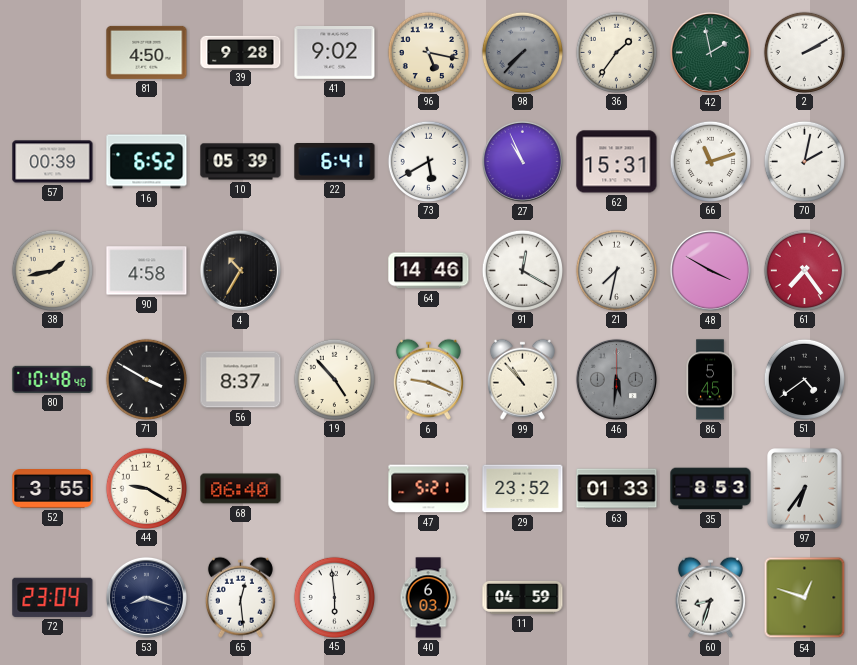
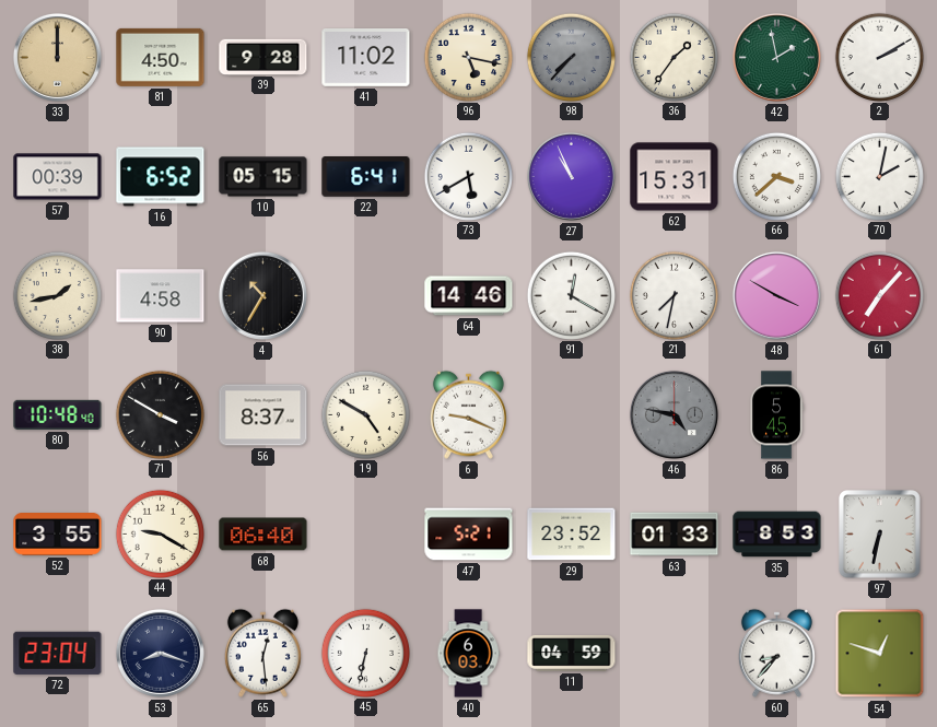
33: none -> 12:00 (57, 57)
41: 9:02 -> 11:02 (366, 58)
10: 05:39 -> 05:15 (263, 177)
66: 11:12 -> 3:38 (776, 176)
61: 7:24 -> 7:07 (879, 295)
19: 4:53 -> 4:50 (365, 414)
99: 10:53 -> none (522, 379)
46: 5:31 -> 4:47 (674, 414)
51: 4:39 -> none (804, 379)
97: 6:36 -> 6:32 (880, 535)
45: 5:59 -> 6:32 (365, 653)
60: 8:33 -> 8:37 (776, 653)
